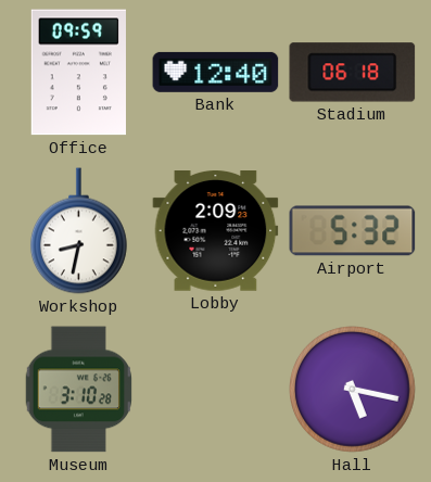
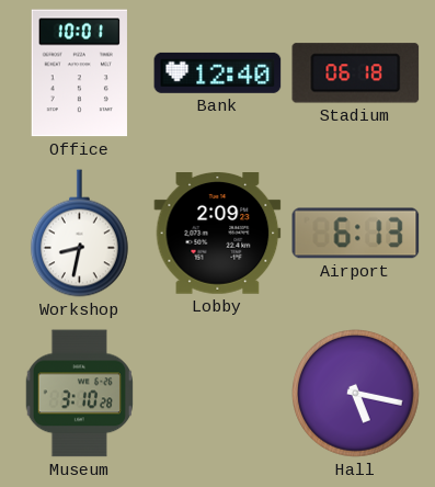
Office: 09:59 -> 10:01 (79, 73)
Airport: 5:32 -> 6:13 (356, 234)
